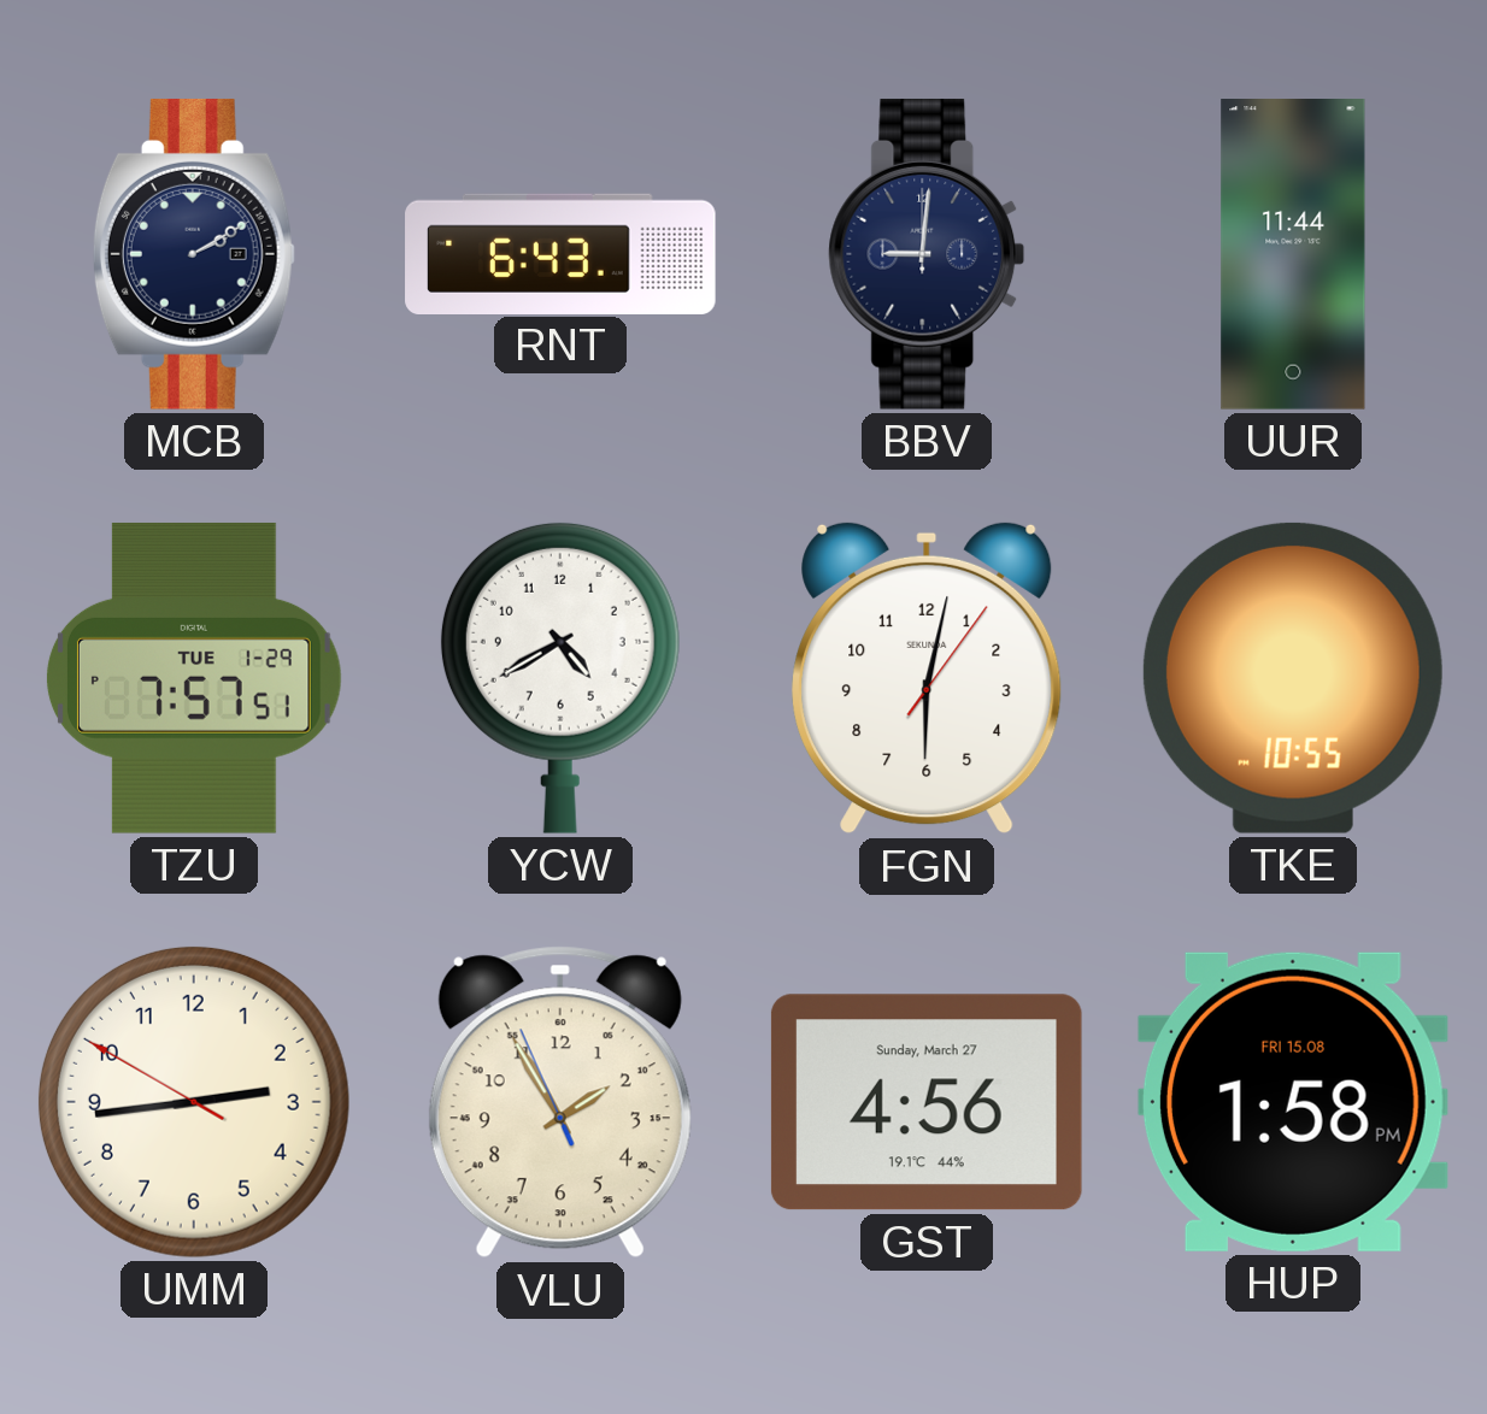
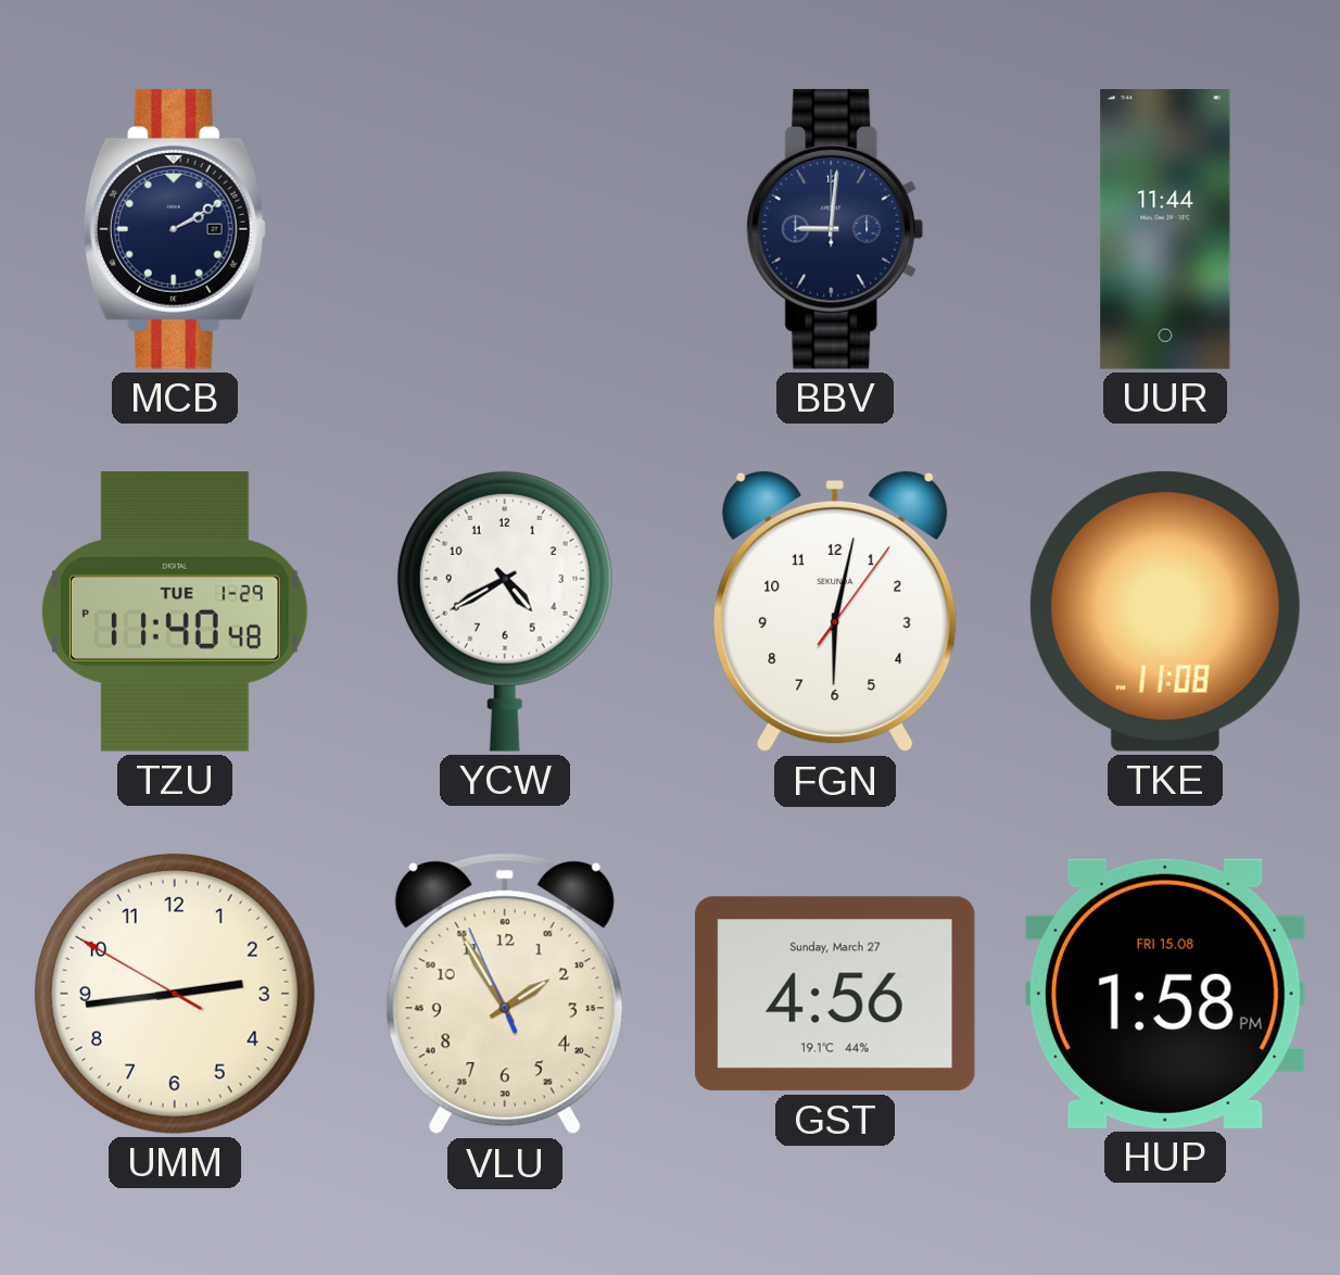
RNT: 6:43 -> none (560, 253)
TZU: 7:57 -> 11:40 (175, 611)
TKE: 10:55 -> 11:08 (1165, 611)
